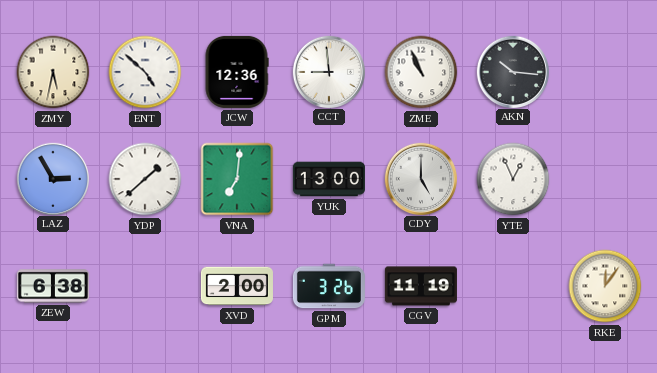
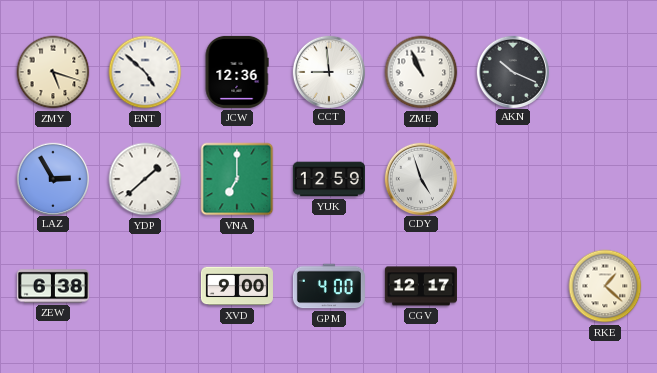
ZMY: 5:32 -> 5:18 (53, 72)
AKN: 10:16 -> 10:19 (512, 71)
VNA: 7:01 -> 7:00 (237, 179)
YUK: 13:00 -> 12:59 (329, 179)
CDY: 5:00 -> 4:57 (420, 178)
YTE: 12:56 -> none (513, 179)
XVD: 2:00 -> 9:00 (237, 286)
GPM: 3:26 -> 4:00 (329, 286)
CGV: 11:19 -> 12:17 (421, 286)
RKE: 12:06 -> 1:22 (605, 286)
